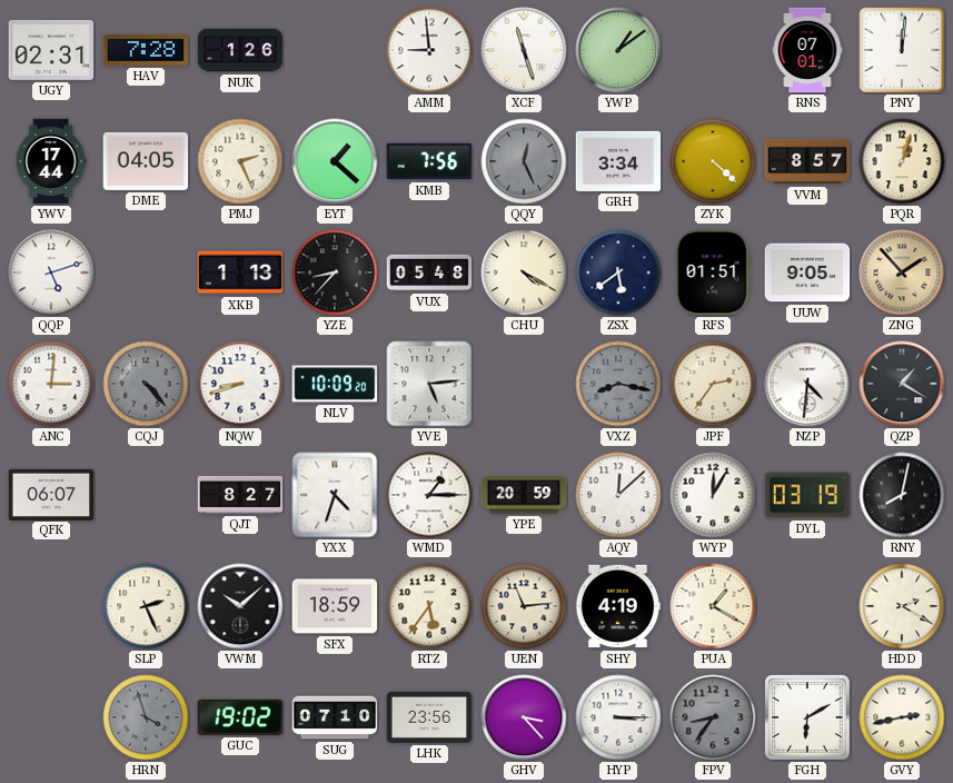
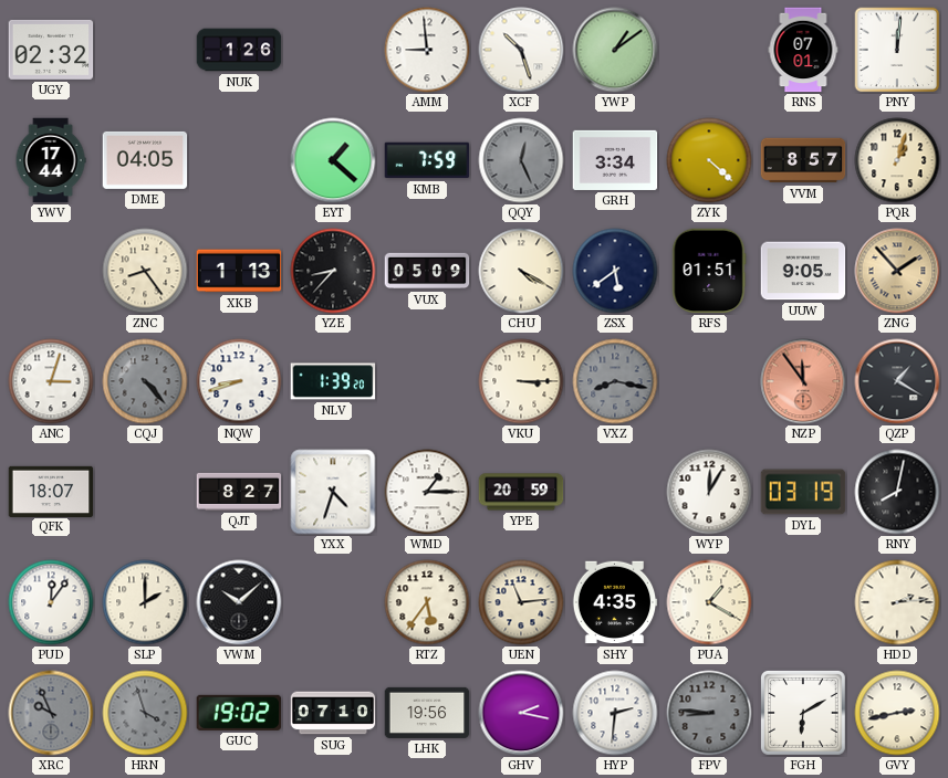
UGY: 02:31 -> 02:32 (51, 50)
HAV: 7:28 -> none (146, 50)
XCF: 11:27 -> 10:27 (521, 50)
PMJ: 2:26 -> none (240, 161)
KMB: 7:56 -> 7:59 (427, 160)
QQP: 5:12 -> none (51, 272)
ZNC: none -> 8:24 (145, 271)
VUX: 05:48 -> 05:09 (427, 271)
ANC: 3:01 -> 3:03 (51, 381)
NLV: 10:09 -> 1:39 (333, 381)
YVE: 5:14 -> none (429, 384)
VKU: none -> 3:15 (521, 381)
JPF: 2:36 -> none (713, 384)
NZP: 4:31 -> 11:54 (803, 381)
NZP dial: white -> salmon (803, 381)
QFK: 06:07 -> 18:07 (51, 491)
AQY: 12:08 -> none (618, 495)
PUD: none -> 12:06 (51, 602)
SLP: 2:26 -> 2:00 (145, 602)
SFX: 18:59 -> none (335, 606)
SHY: 4:19 -> 4:35 (615, 602)
HDD: 2:20 -> 2:14 (897, 602)
XRC: none -> 9:56 (51, 713)
LHK: 23:56 -> 19:56 (427, 713)
GHV: 3:23 -> 2:17 (521, 713)
HYP: 3:15 -> 2:31 (615, 713)
FPV: 8:36 -> 8:46 (709, 713)
